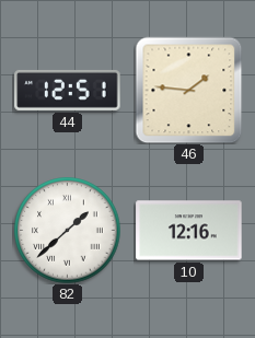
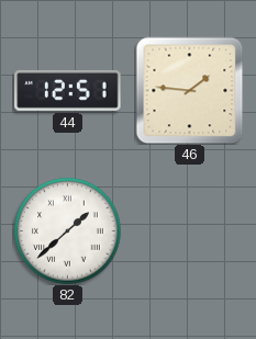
10: 12:16 -> none (189, 231)
